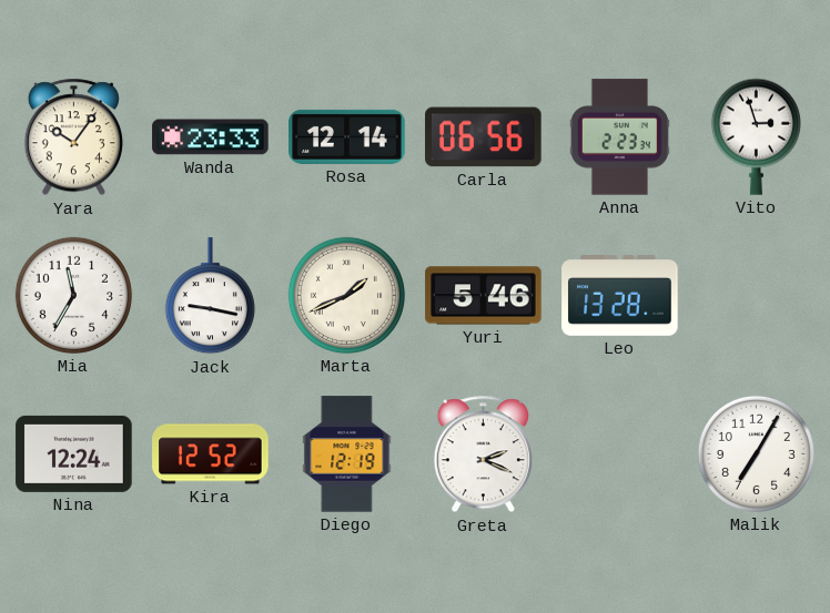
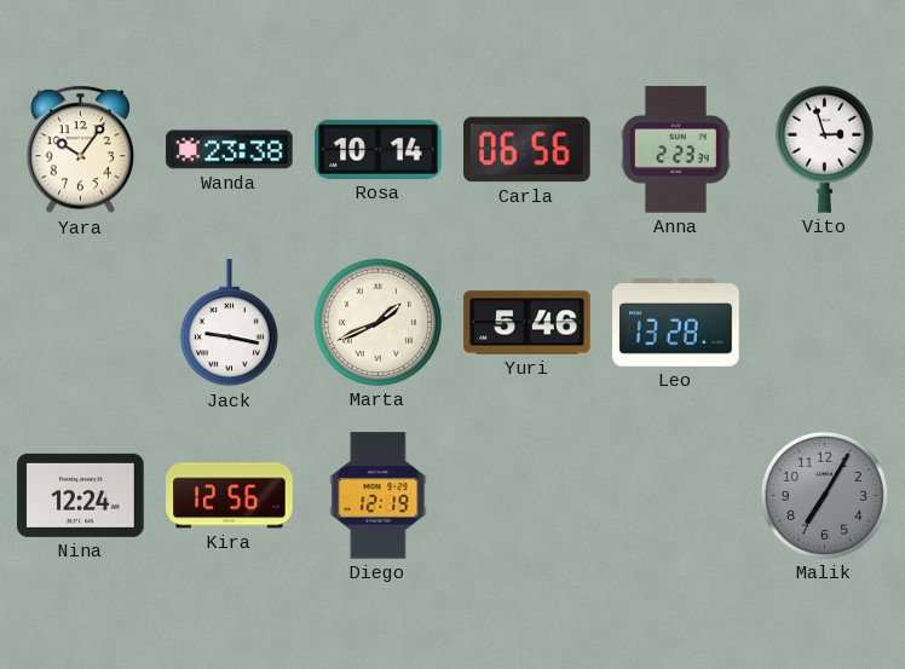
Wanda: 23:33 -> 23:38 (230, 150)
Rosa: 12:14 -> 10:14 (379, 149)
Mia: 11:35 -> none (73, 295)
Kira: 12:52 -> 12:56 (230, 496)
Greta: 2:19 -> none (483, 454)
Malik dial: white -> grey (824, 495)
